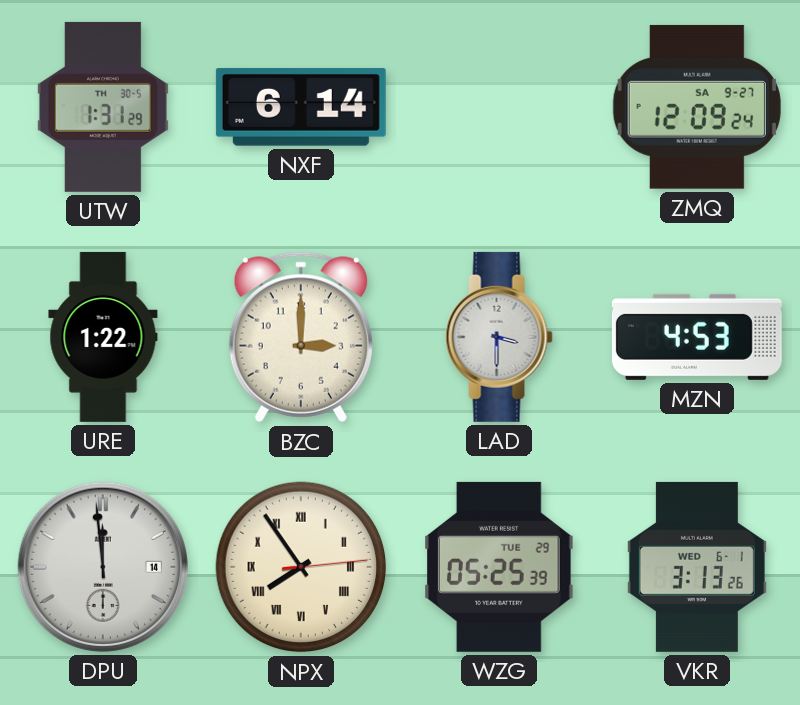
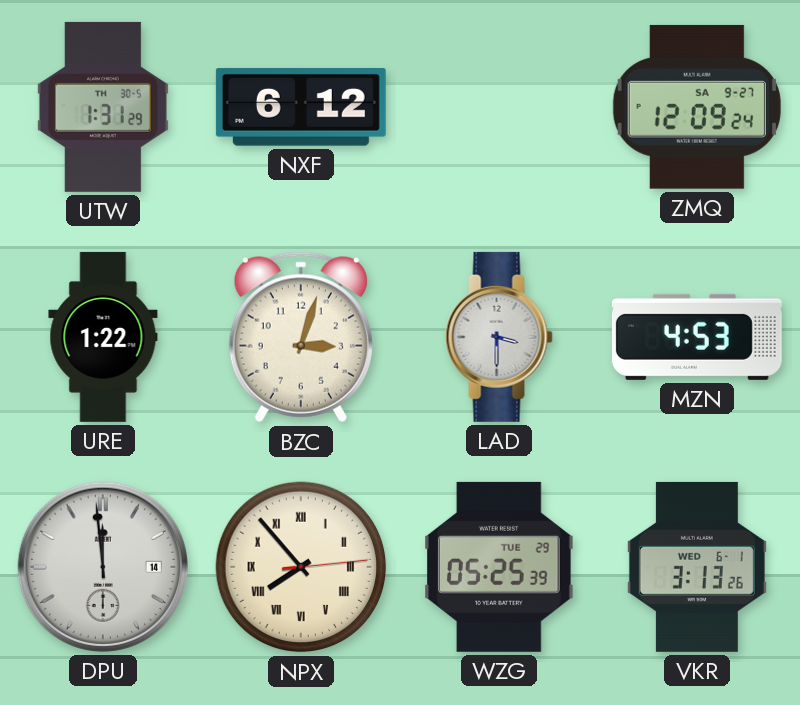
NXF: 6:14 -> 6:12 (301, 108)
BZC: 3:00 -> 3:03 (301, 337)
NPX: 7:54 -> 7:53 (301, 567)
